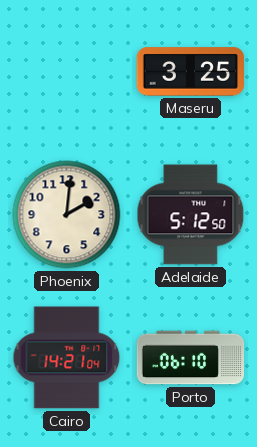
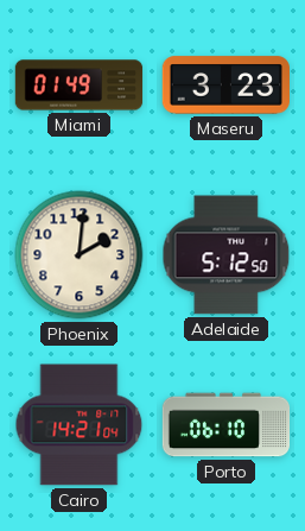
Miami: none -> 01:49 (80, 86)
Maseru: 3:25 -> 3:23 (225, 86)
